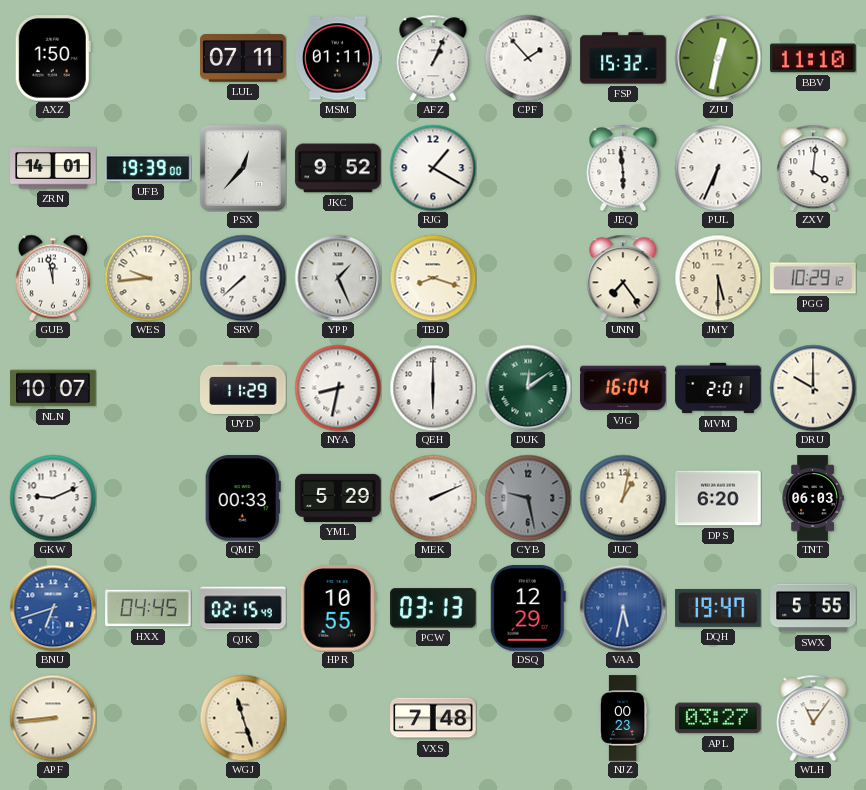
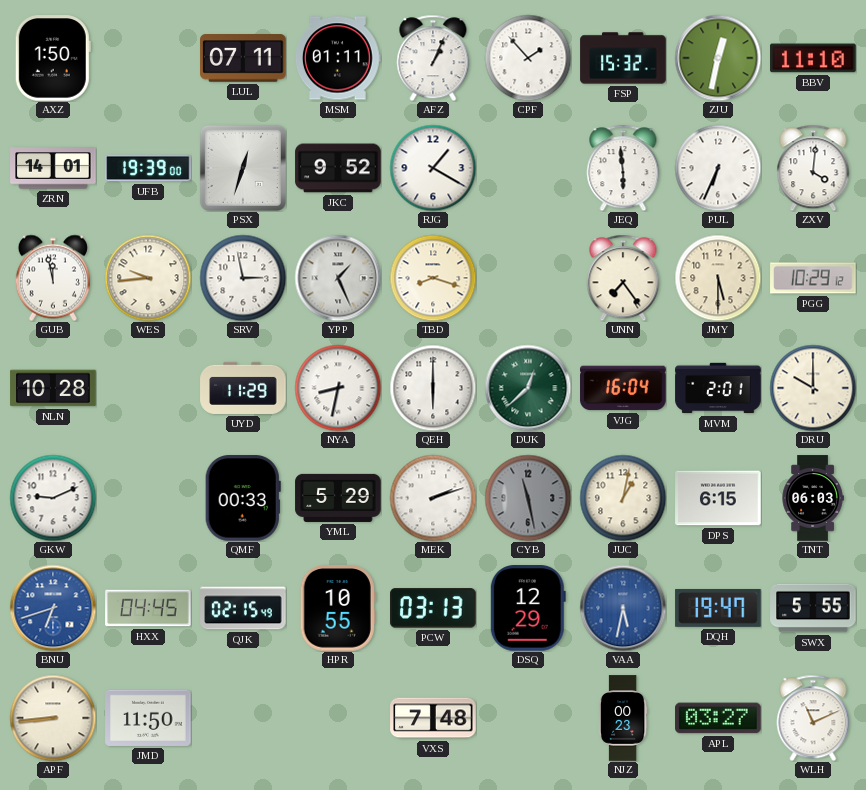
PSX: 12:37 -> 12:33 (243, 168)
SRV: 7:38 -> 2:58 (243, 278)
NLN: 10:07 -> 10:28 (53, 388)
DUK: 12:09 -> 12:38 (528, 388)
MEK: 2:11 -> 2:12 (433, 498)
CYB: 9:28 -> 11:28 (528, 498)
DPS: 6:20 -> 6:15 (718, 498)
JMD: none -> 11:50 (148, 718)
WGJ: 11:27 -> none (243, 718)
WLH: 11:06 -> 11:11 (813, 718)
